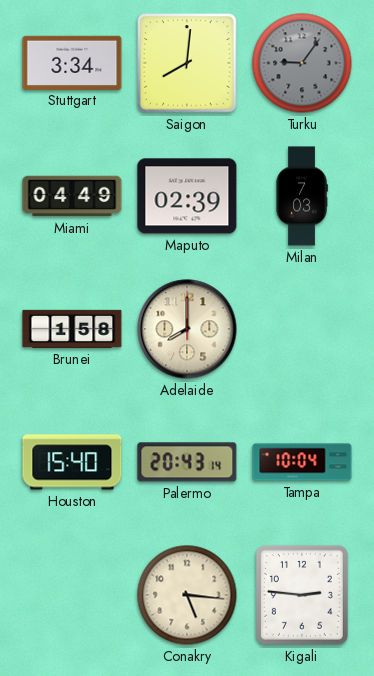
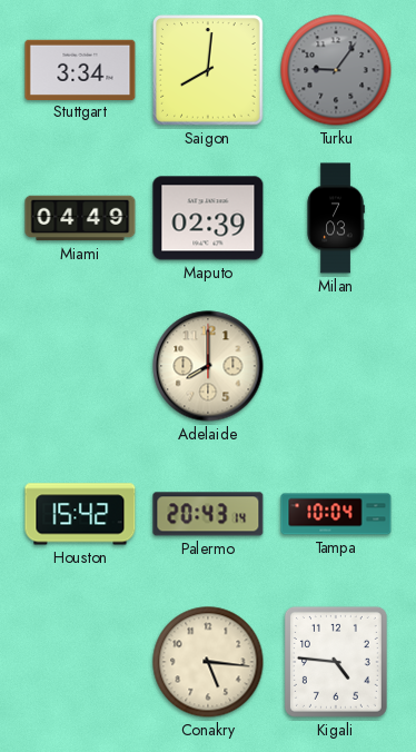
Brunei: 1:58 -> none (72, 329)
Houston: 15:40 -> 15:42 (80, 514)
Kigali: 2:46 -> 4:46 (336, 662)
